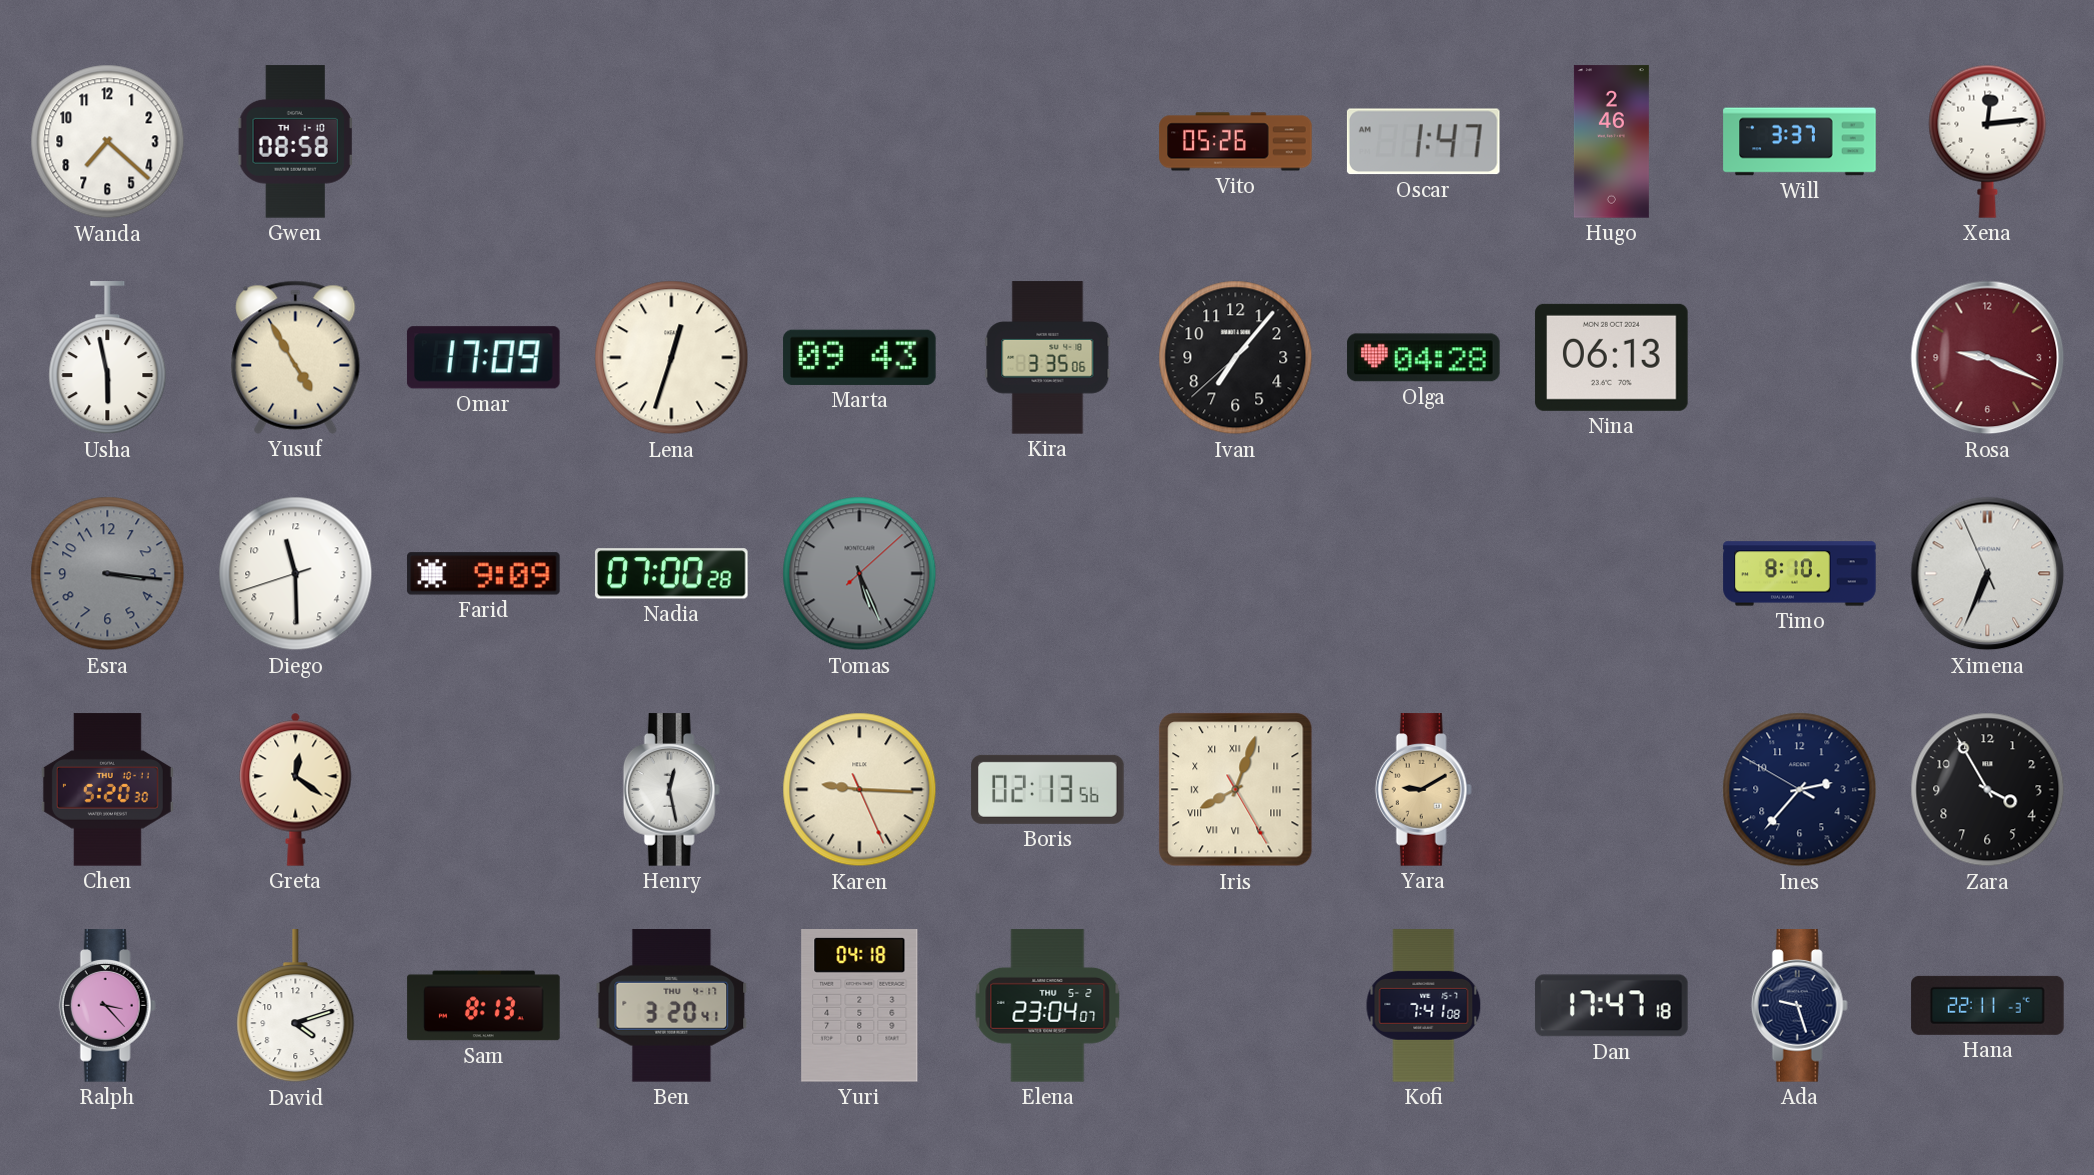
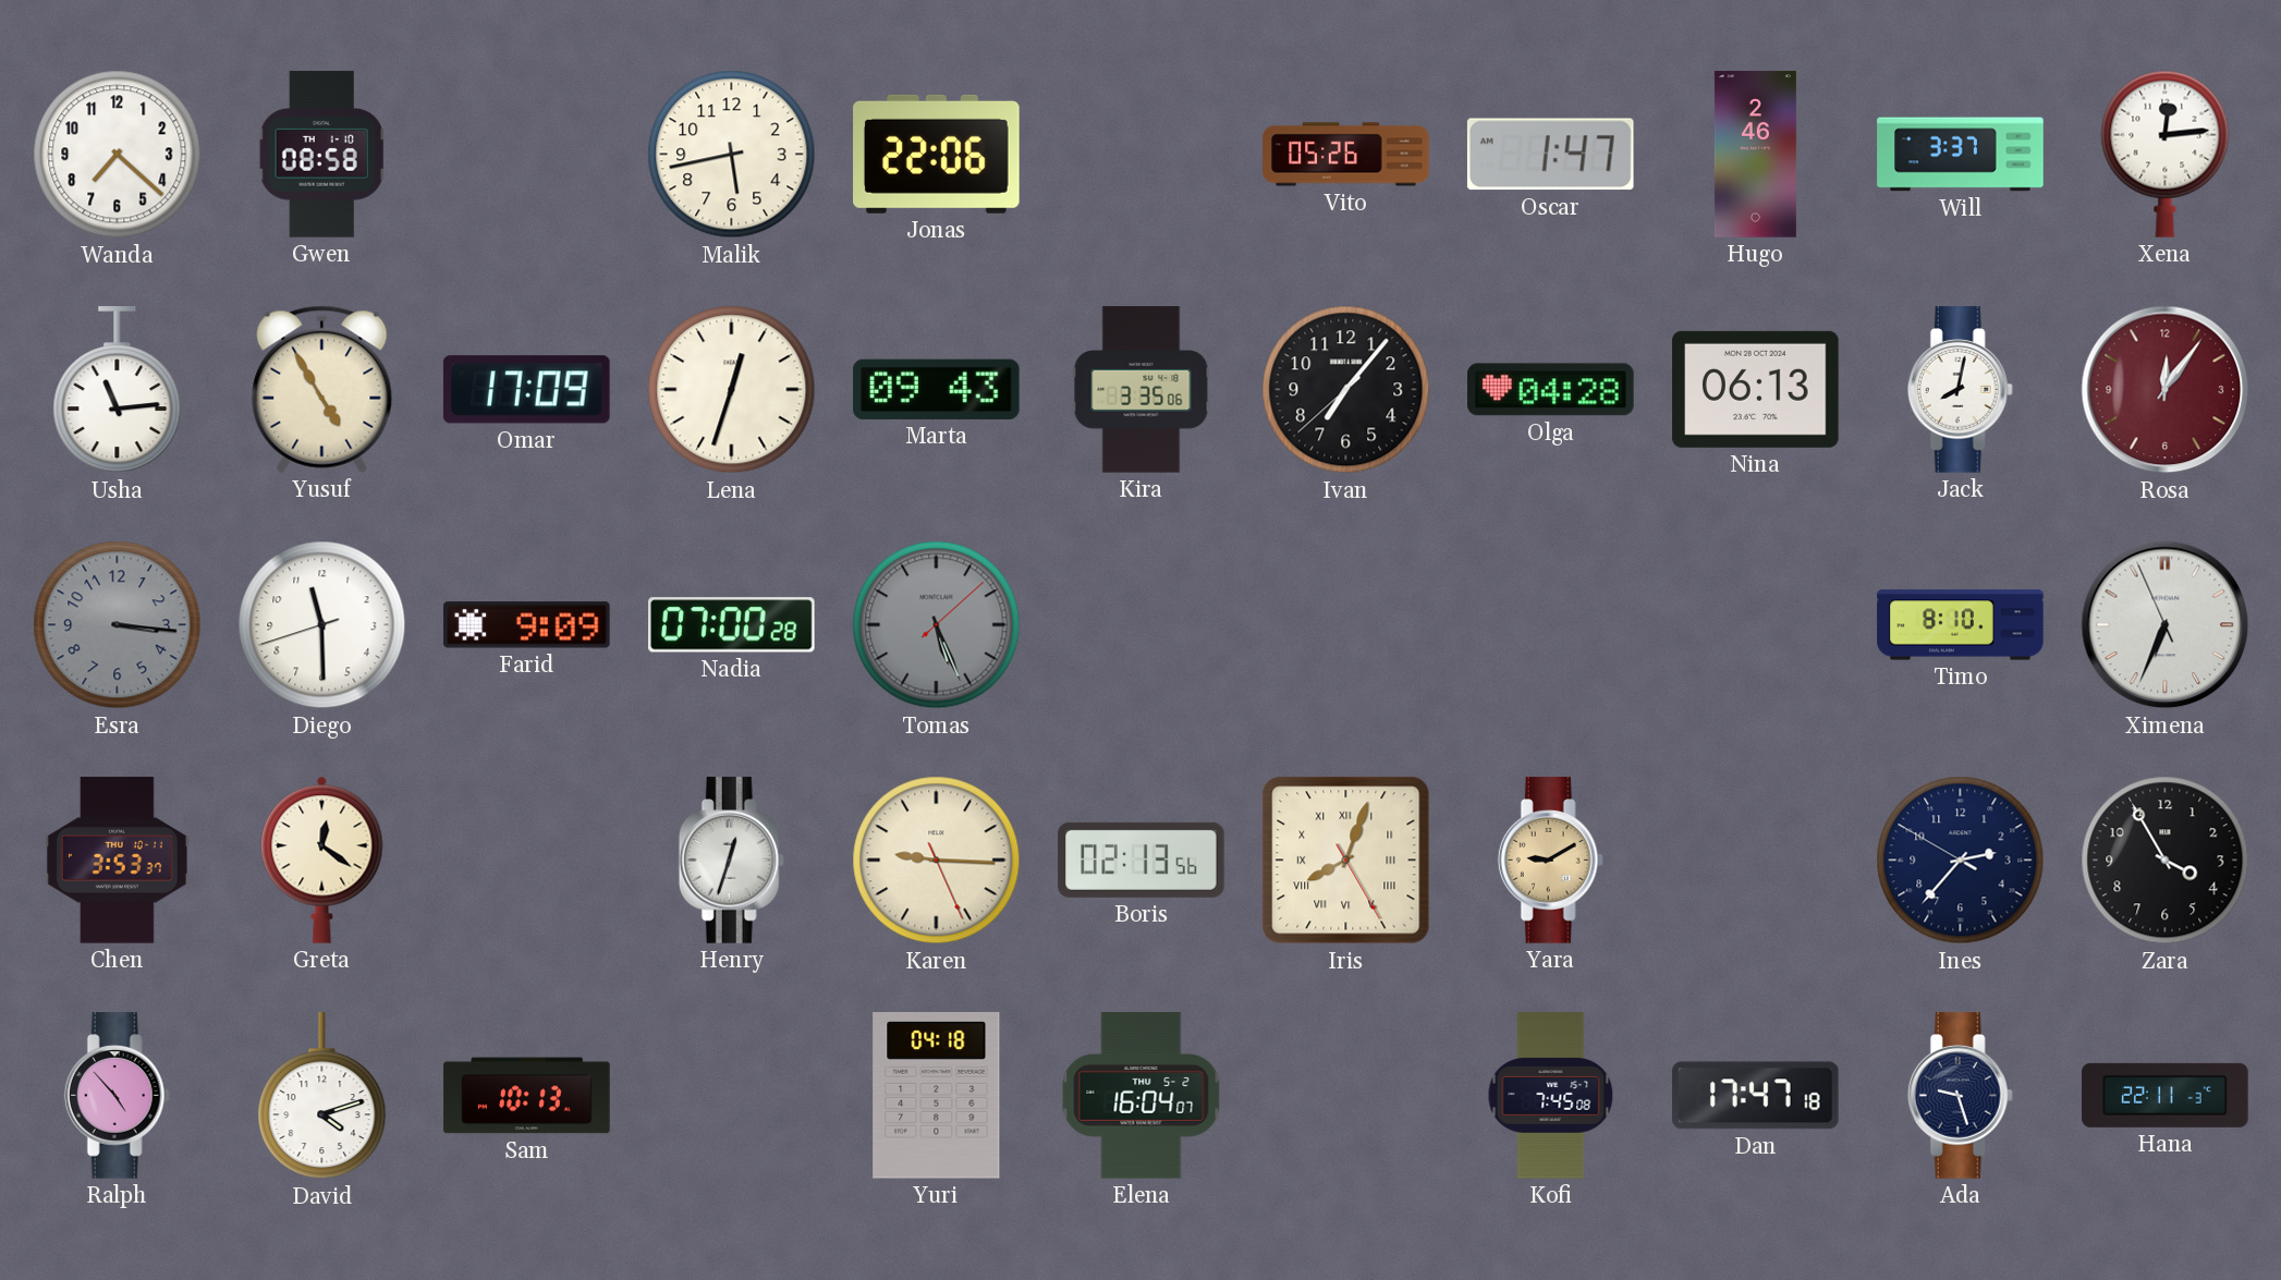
Malik: none -> 5:43 (732, 155)
Jonas: none -> 22:06 (937, 154)
Usha: 5:58 -> 11:14 (118, 390)
Jack: none -> 8:02 (1960, 390)
Rosa: 9:19 -> 12:06 (2166, 390)
Chen: 5:20 -> 3:53 (117, 861)
Henry: 12:28 -> 12:33 (731, 861)
Ralph: 3:23 -> 4:53 (117, 1096)
Sam: 8:13 -> 10:13 (527, 1096)
Ben: 3:20 -> none (672, 1006)
Elena: 23:04 -> 16:04 (1142, 1096)
Kofi: 7:41 -> 7:45 (1551, 1096)
